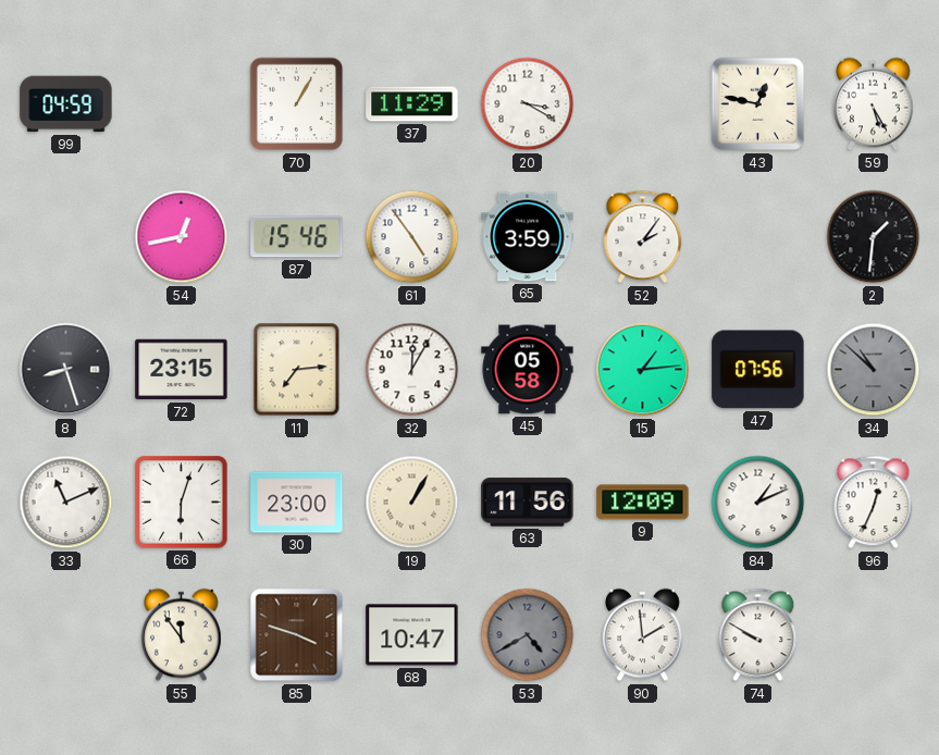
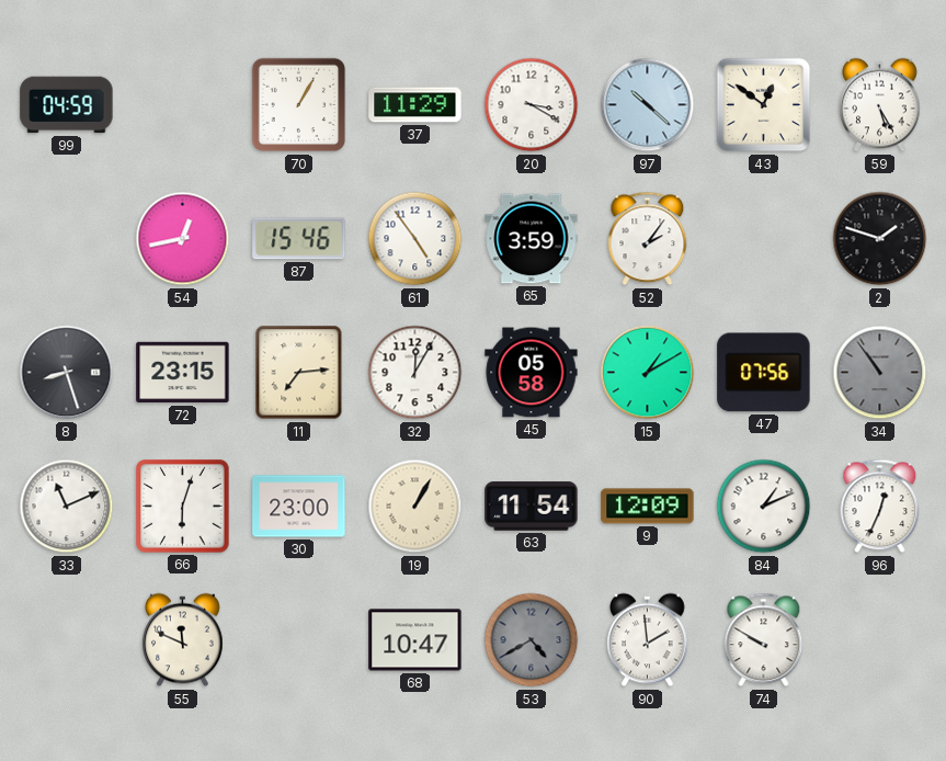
97: none -> 10:22 (648, 105)
43: 12:47 -> 12:51 (764, 105)
2: 1:31 -> 1:48 (880, 239)
15: 1:14 -> 1:10 (648, 373)
34: 10:52 -> 10:54 (880, 373)
63: 11:56 -> 11:54 (532, 507)
55: 11:54 -> 11:49 (183, 640)
85: 3:48 -> none (297, 635)
